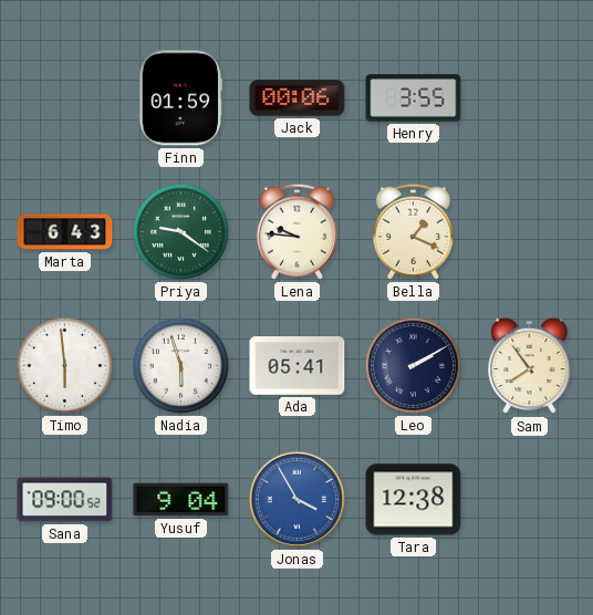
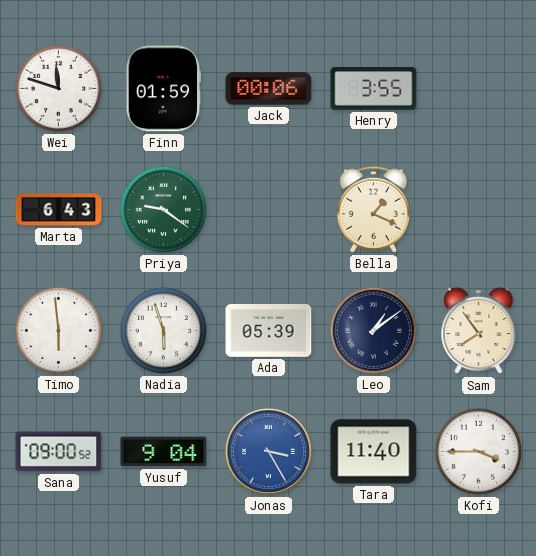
Wei: none -> 11:48 (58, 88)
Lena: 9:46 -> none (296, 231)
Ada: 05:41 -> 05:39 (269, 331)
Leo: 2:10 -> 1:09 (373, 330)
Jonas: 3:55 -> 3:25 (268, 451)
Tara: 12:38 -> 11:40 (374, 452)
Kofi: none -> 3:45 (478, 451)
